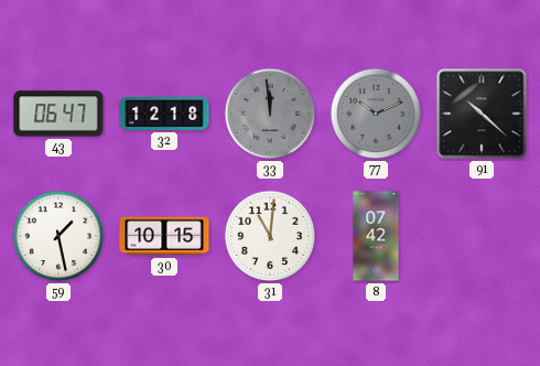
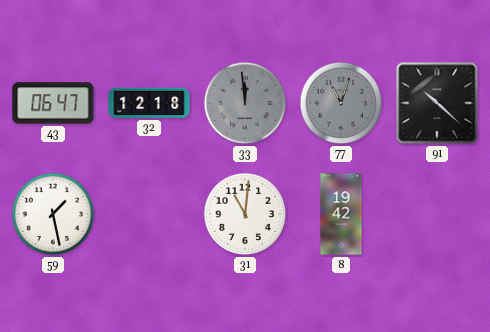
77: 10:11 -> 11:03 (341, 103)
30: 10:15 -> none (164, 236)
8: 07:42 -> 19:42 (341, 214)
